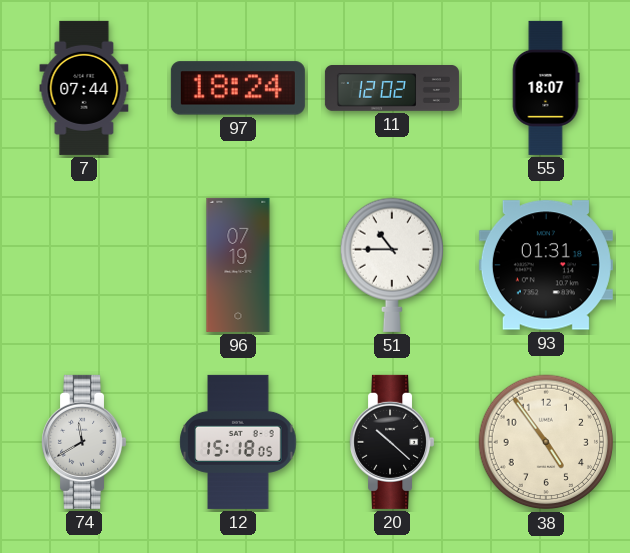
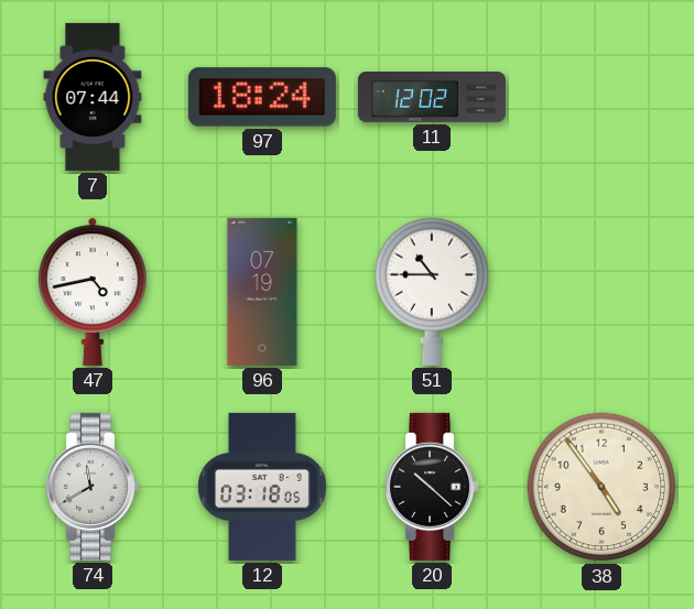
55: 18:07 -> none (546, 88)
47: none -> 4:43 (94, 292)
93: 01:31 -> none (546, 265)
12: 15:18 -> 03:18 (262, 487)
